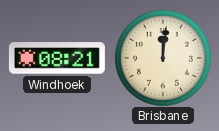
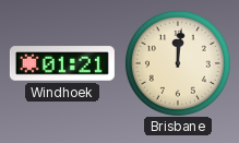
Windhoek: 08:21 -> 01:21 (62, 63)
